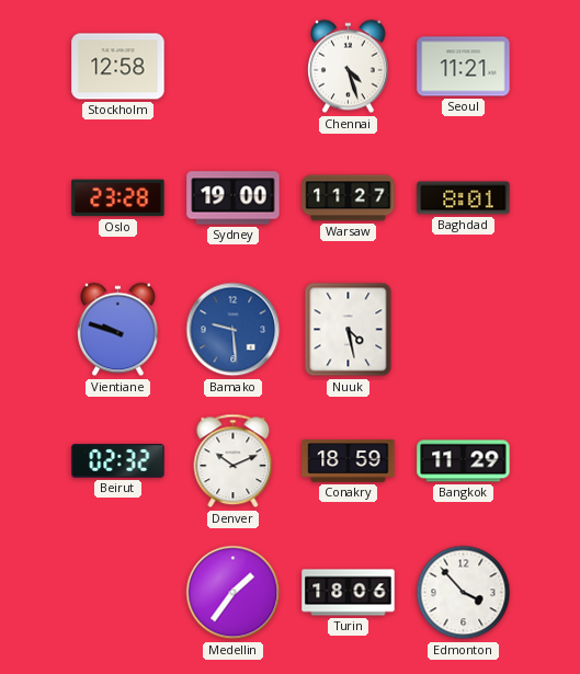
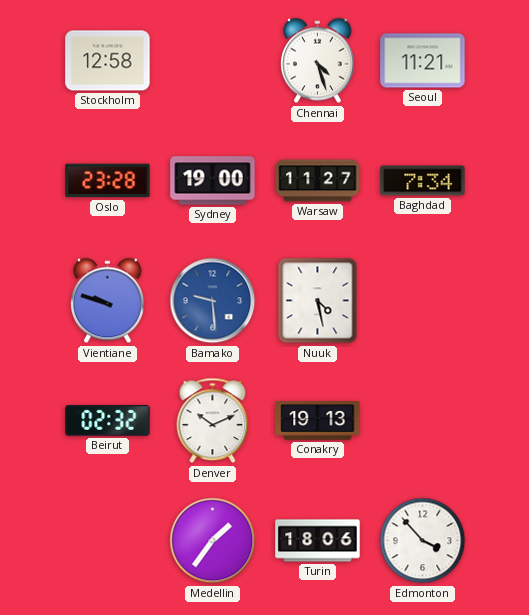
Baghdad: 8:01 -> 7:34 (423, 181)
Conakry: 18:59 -> 19:13 (318, 421)
Bangkok: 11:29 -> none (464, 461)
